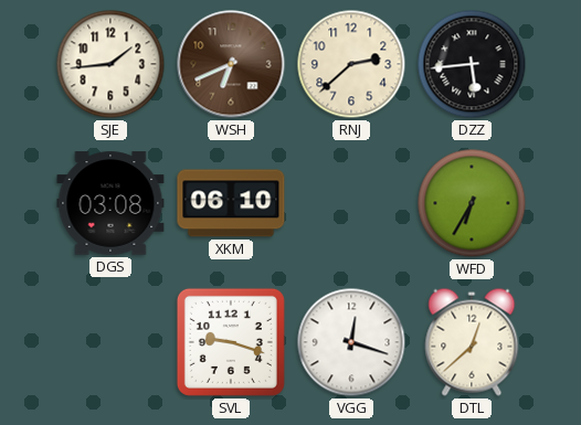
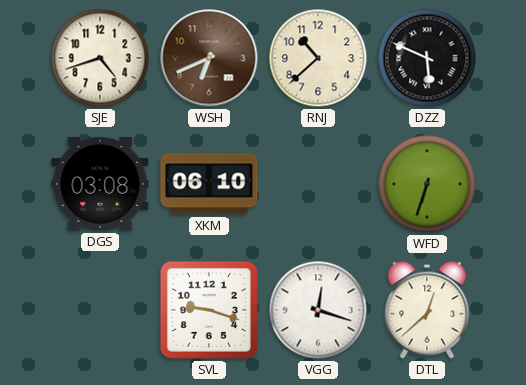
SJE: 1:44 -> 4:42 (100, 58)
RNJ: 2:38 -> 10:38 (318, 58)
DZZ: 5:44 -> 5:49 (427, 58)
WFD: 6:35 -> 6:33 (427, 184)
